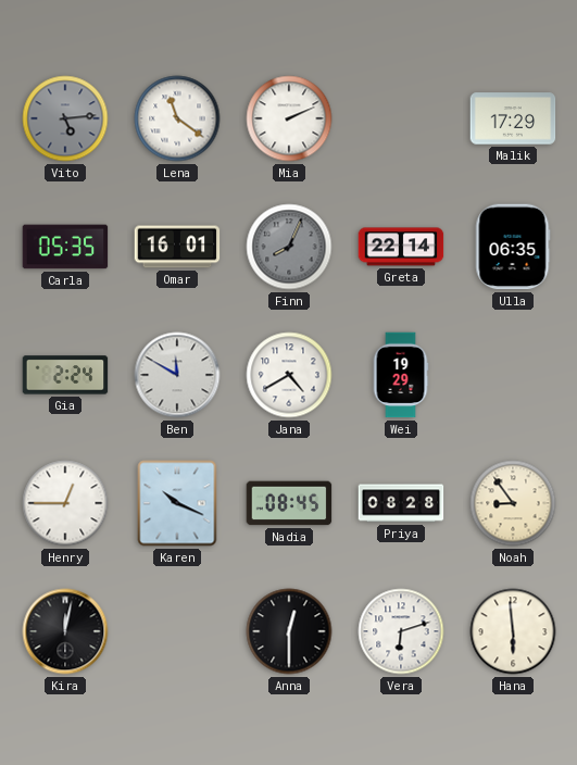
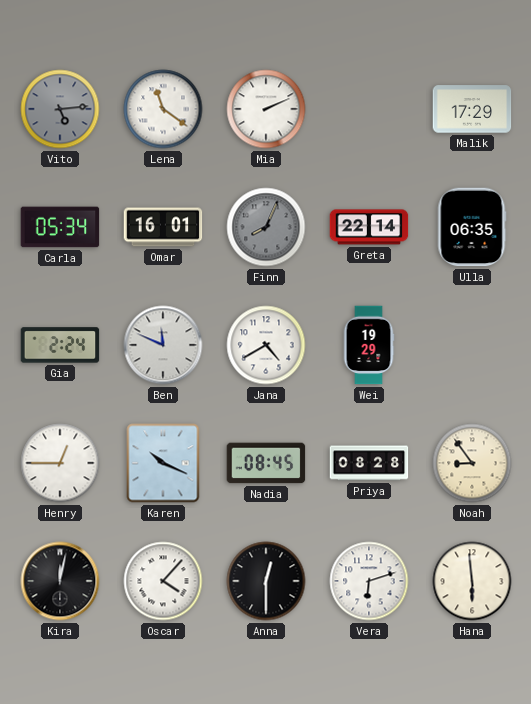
Carla: 05:35 -> 05:34 (60, 227)
Ben: 11:50 -> 11:49 (163, 345)
Oscar: none -> 4:07 (163, 581)
